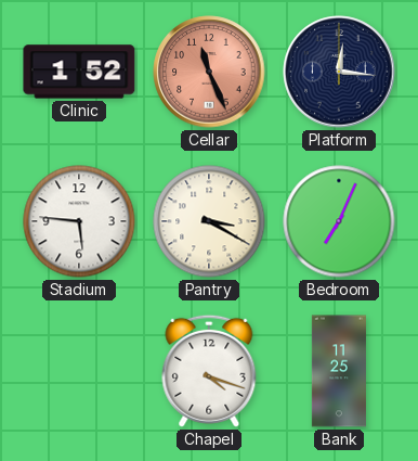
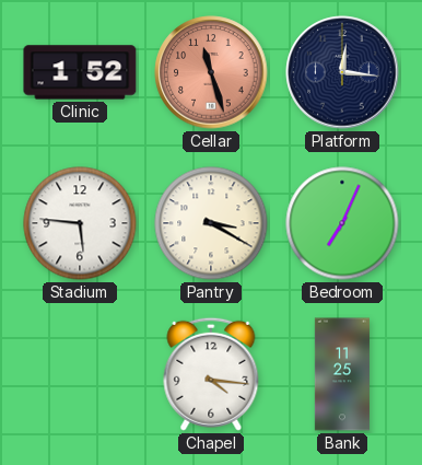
Cellar: 11:26 -> 11:27 (211, 72)
Chapel: 4:18 -> 4:16 (211, 374)
